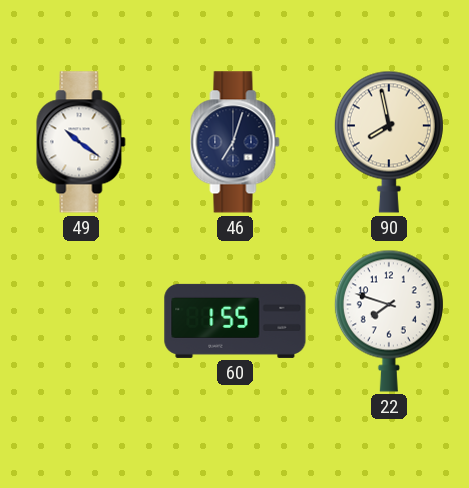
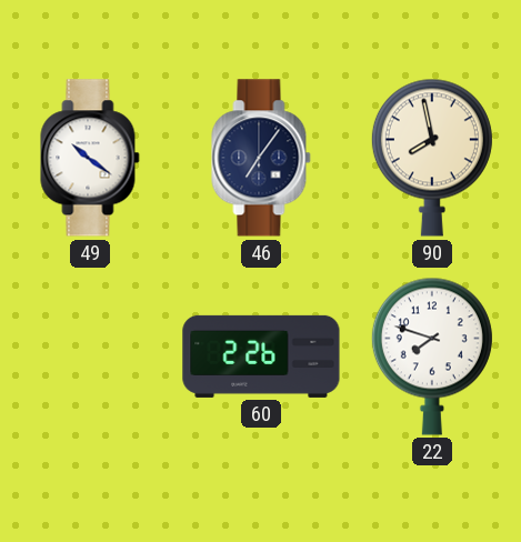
46: 7:03 -> 7:06 (261, 158)
60: 1:55 -> 2:26 (261, 357)
